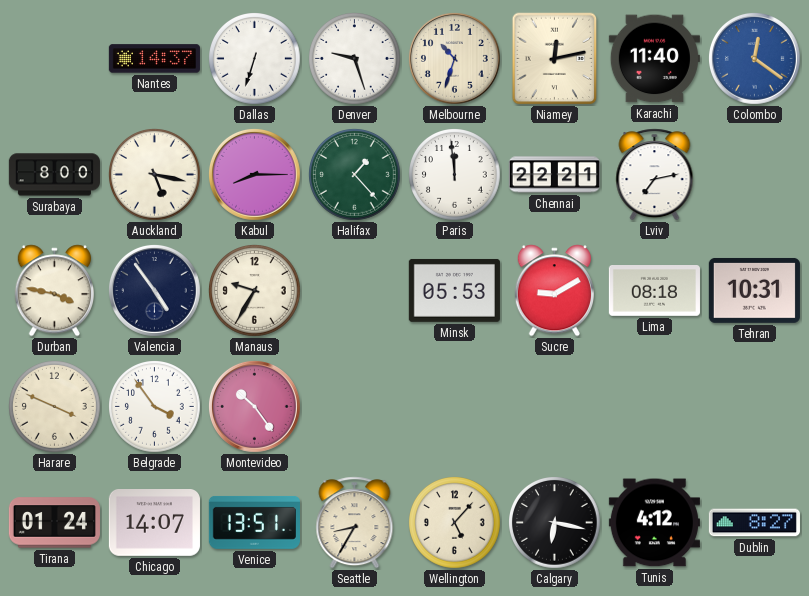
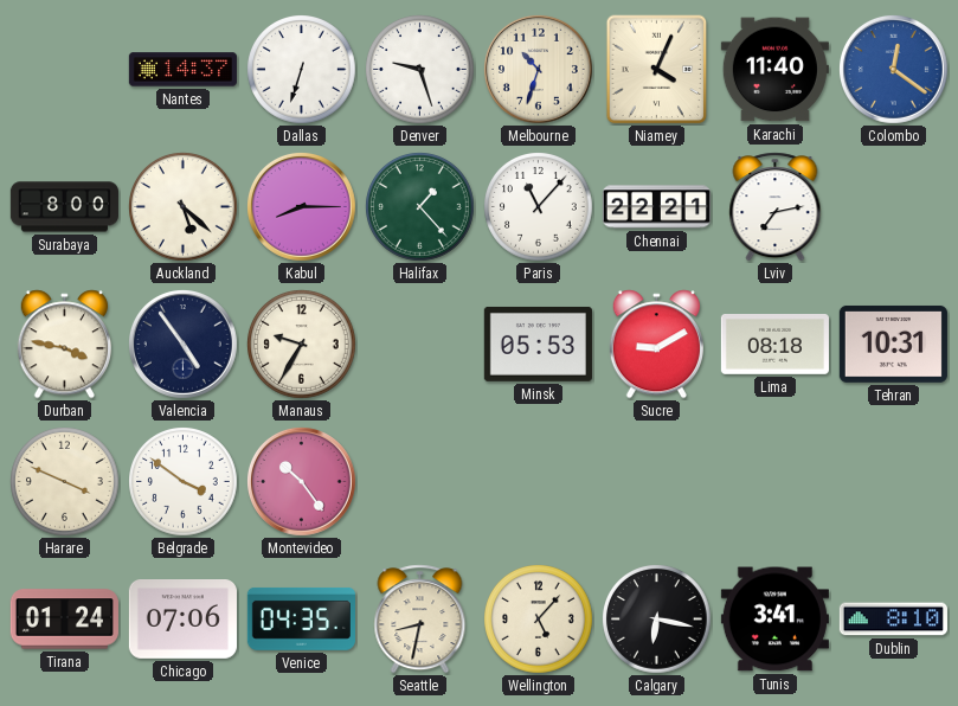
Niamey: 12:13 -> 4:04 (657, 70)
Auckland: 5:17 -> 5:22 (184, 207)
Paris: 11:59 -> 11:07 (539, 207)
Belgrade: 3:54 -> 3:51 (184, 482)
Chicago: 14:07 -> 07:06 (182, 620)
Venice: 13:51 -> 04:35 (301, 618)
Seattle: 8:35 -> 8:32 (420, 620)
Tunis: 4:12 -> 3:41 (774, 620)
Dublin: 8:27 -> 8:10 (893, 620)
